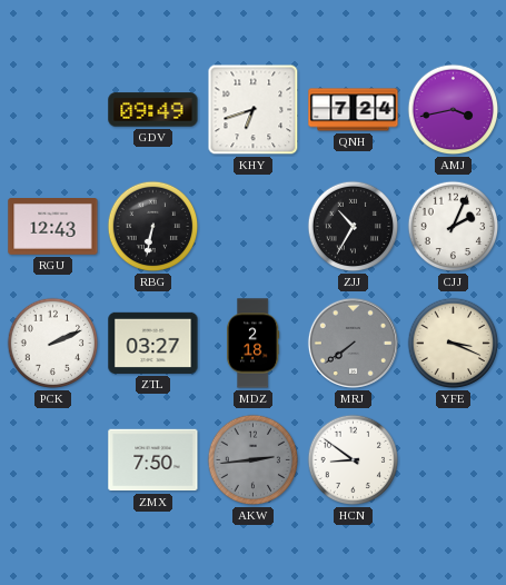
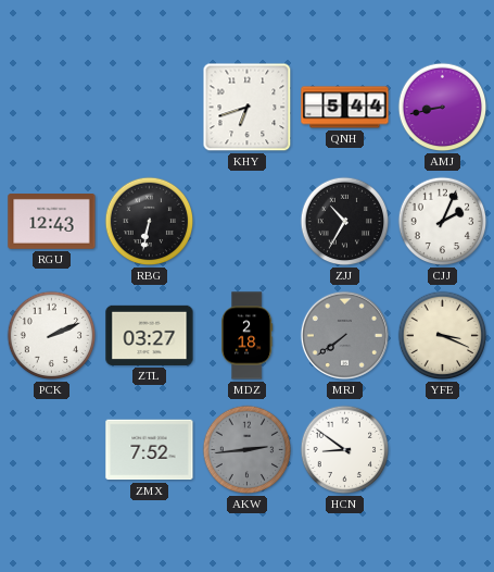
GDV: 09:49 -> none (153, 110)
QNH: 7:24 -> 5:44 (345, 108)
AMJ: 3:43 -> 8:43 (443, 108)
ZMX: 7:50 -> 7:52 (150, 450)
